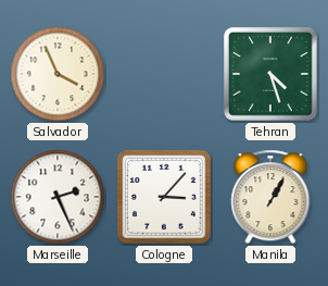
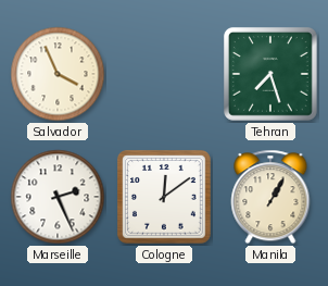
Tehran: 4:27 -> 7:27 (270, 74)
Cologne: 3:07 -> 12:09 (164, 197)
